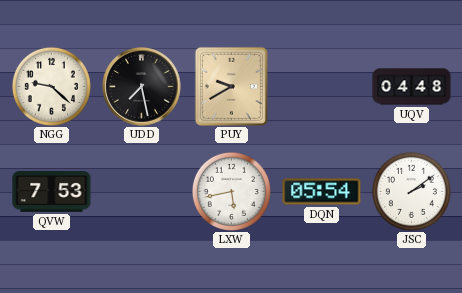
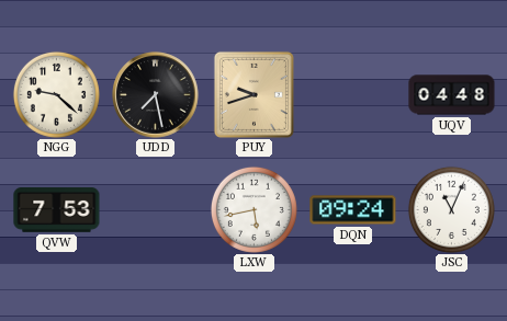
PUY: 9:40 -> 9:42 (253, 94)
DQN: 05:54 -> 09:24 (353, 210)
JSC: 2:09 -> 11:04 (451, 209)
